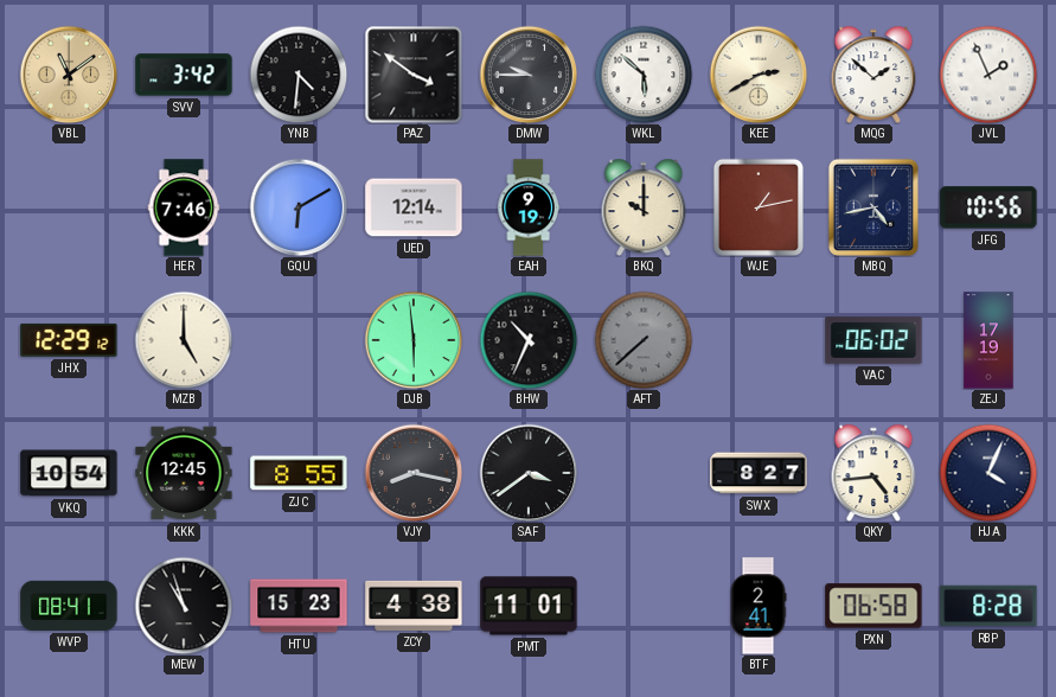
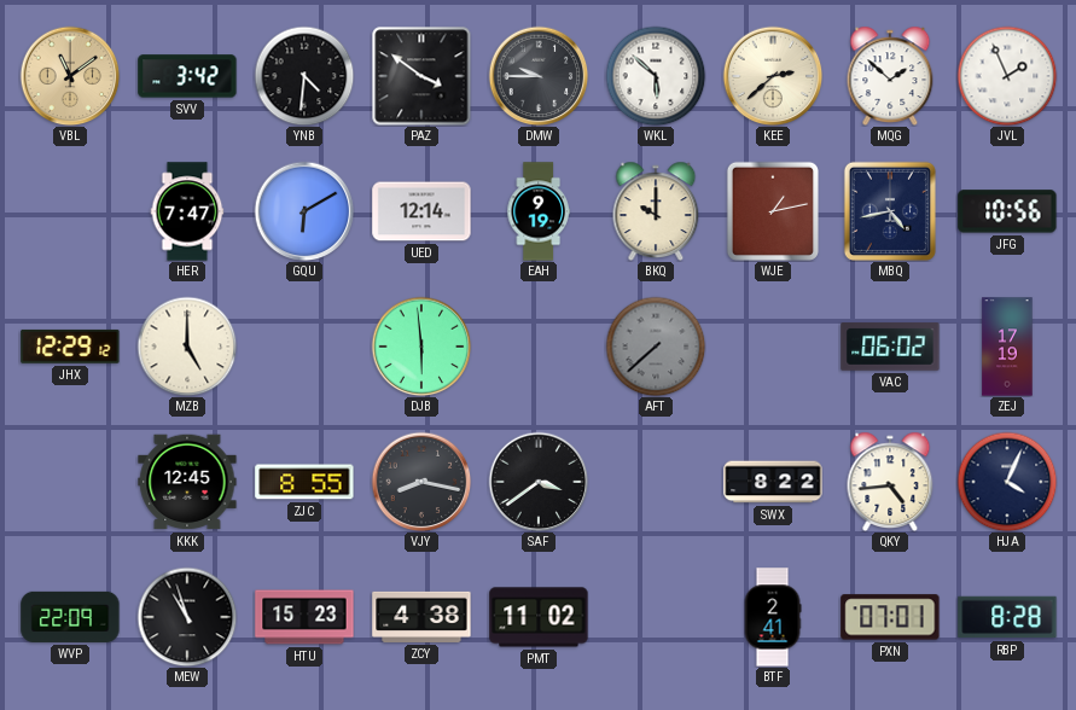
KEE: 2:40 -> 2:38 (773, 76)
HER: 7:46 -> 7:47 (187, 211)
BHW: 10:34 -> none (529, 340)
VKQ: 10:54 -> none (69, 473)
SWX: 8:27 -> 8:22 (773, 482)
WVP: 08:41 -> 22:09 (70, 617)
PMT: 11:01 -> 11:02 (539, 617)
PXN: 06:58 -> 07:01 (890, 617)
